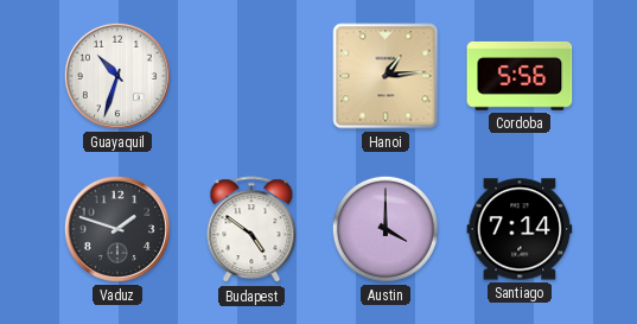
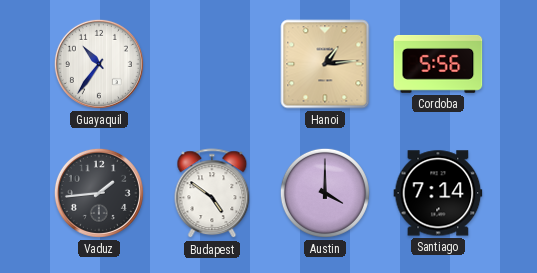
Guayaquil: 10:33 -> 10:36 (99, 64)
Vaduz: 1:48 -> 1:44 (99, 193)
